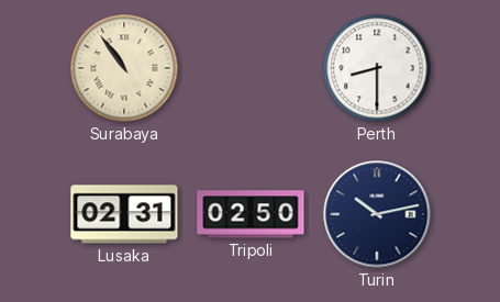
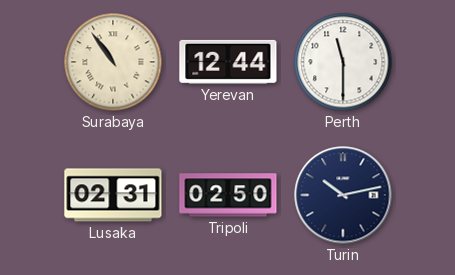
Yerevan: none -> 12:44 (228, 62)
Perth: 8:30 -> 11:30 (343, 62)
